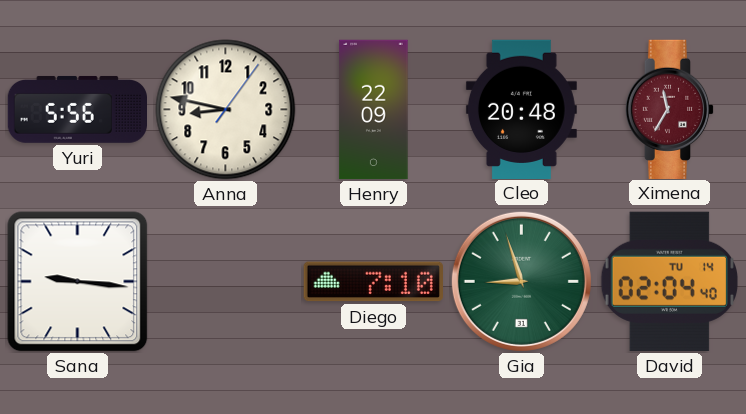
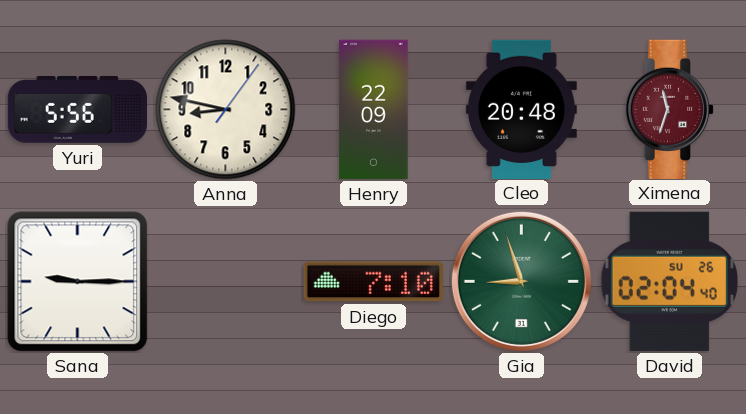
Ximena: 11:35 -> 11:33 (670, 109)
Sana: 9:16 -> 9:15 (78, 282)
David date: TU 14 -> SU 26 (669, 281)
